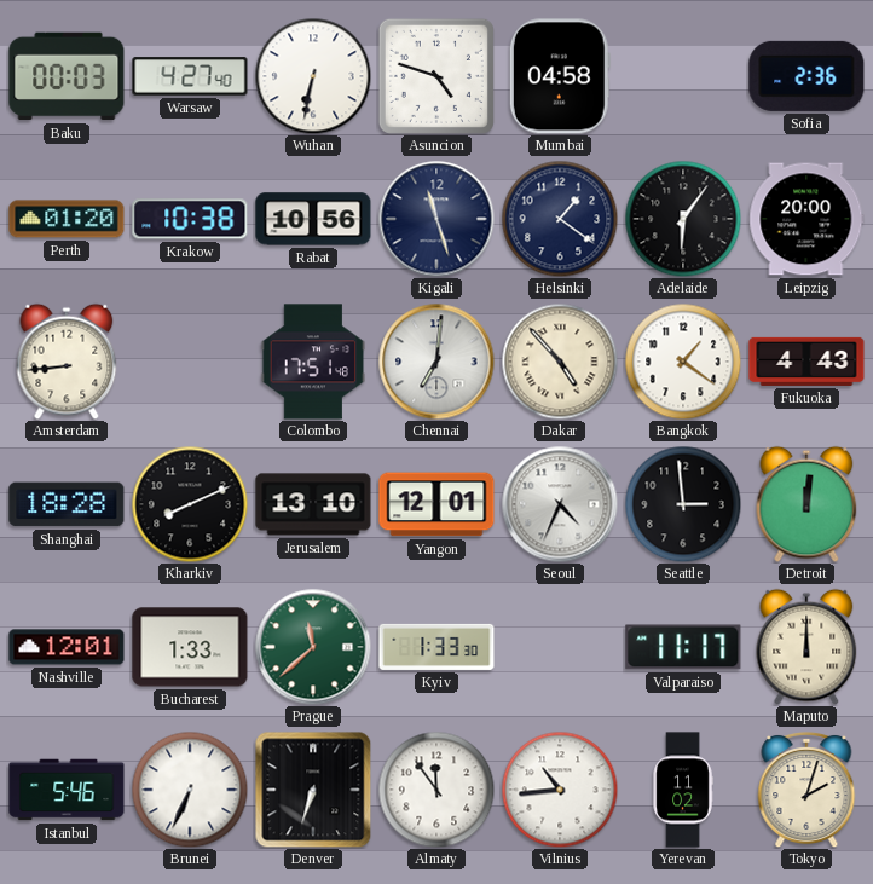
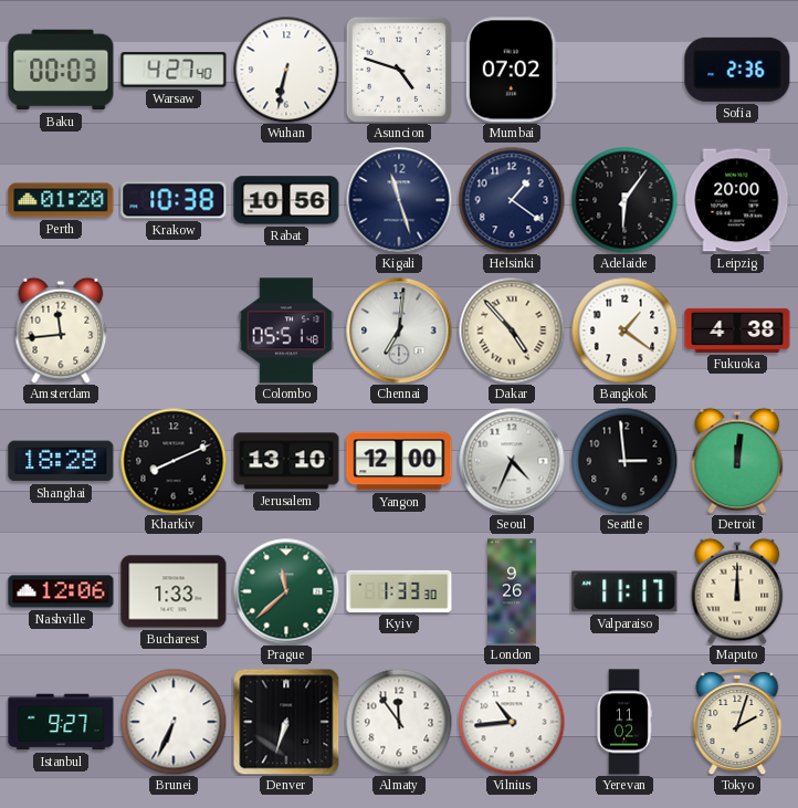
Mumbai: 04:58 -> 07:02 (512, 70)
Amsterdam: 8:44 -> 11:44 (61, 330)
Colombo: 17:51 -> 05:51 (286, 330)
Fukuoka: 4:43 -> 4:38 (737, 330)
Yangon: 12:01 -> 12:00 (399, 461)
Nashville: 12:01 -> 12:06 (61, 591)
London: none -> 9:26 (512, 591)
Istanbul: 5:46 -> 9:27 (61, 722)
